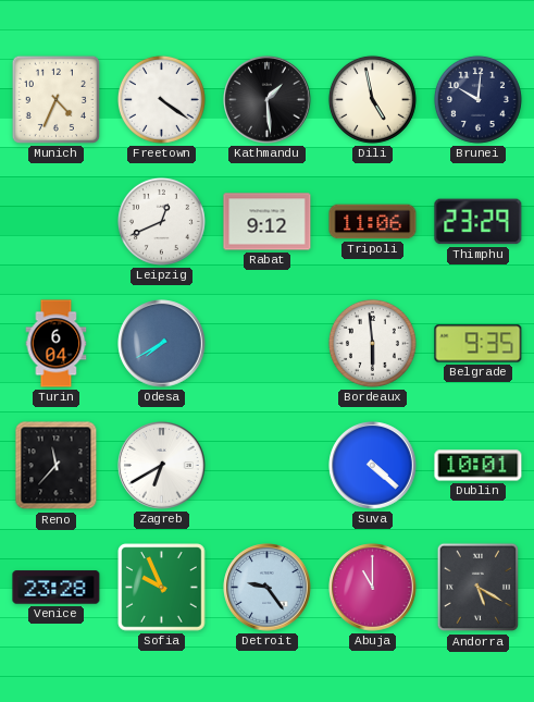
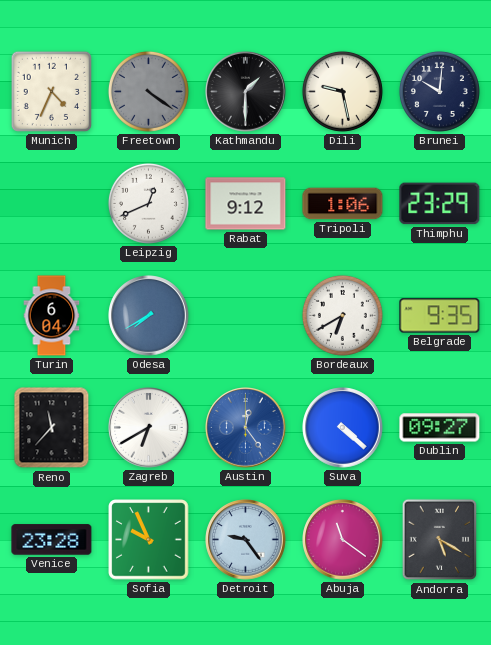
Freetown dial: white -> grey (148, 91)
Kathmandu: 1:29 -> 1:30 (246, 92)
Dili: 4:58 -> 9:28 (342, 91)
Tripoli: 11:06 -> 1:06 (343, 204)
Bordeaux: 5:59 -> 6:40 (342, 315)
Austin: none -> 12:24 (246, 428)
Dublin: 10:01 -> 09:27 (440, 428)
Abuja: 11:00 -> 11:21 (343, 540)
